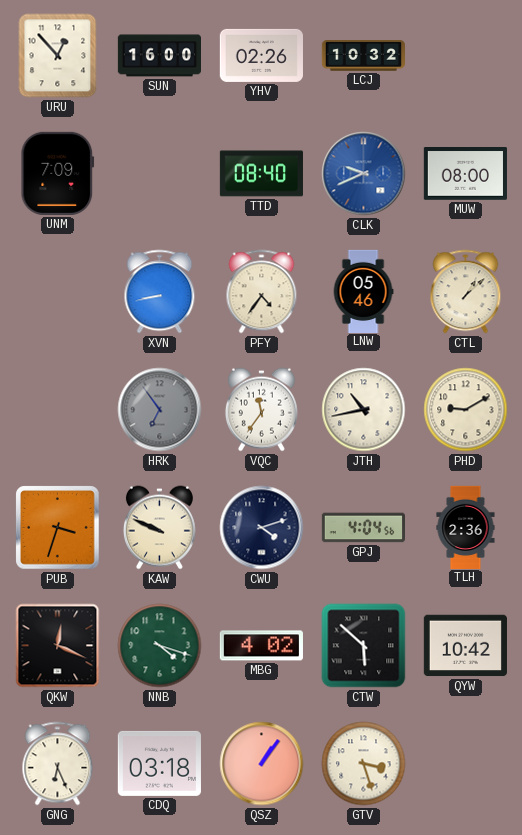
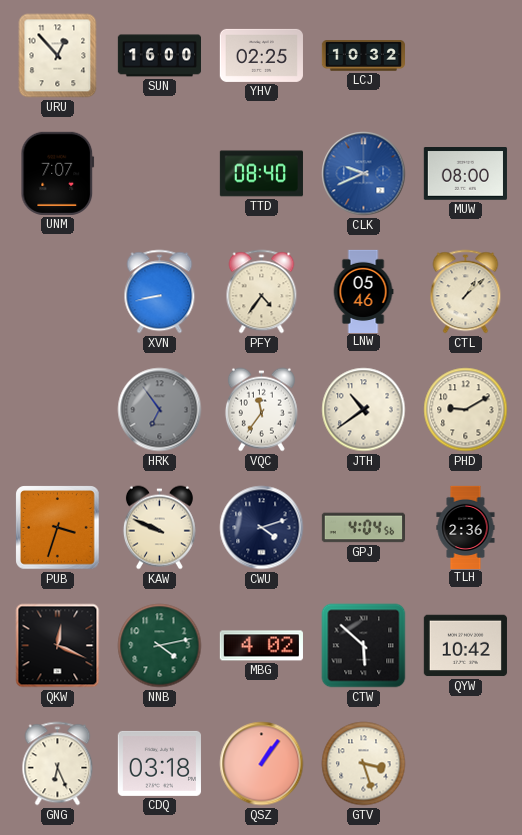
YHV: 02:26 -> 02:25 (261, 55)
UNM: 7:09 -> 7:07 (58, 173)
JTH: 10:43 -> 10:39 (364, 410)
NNB: 4:18 -> 4:13 (160, 646)
